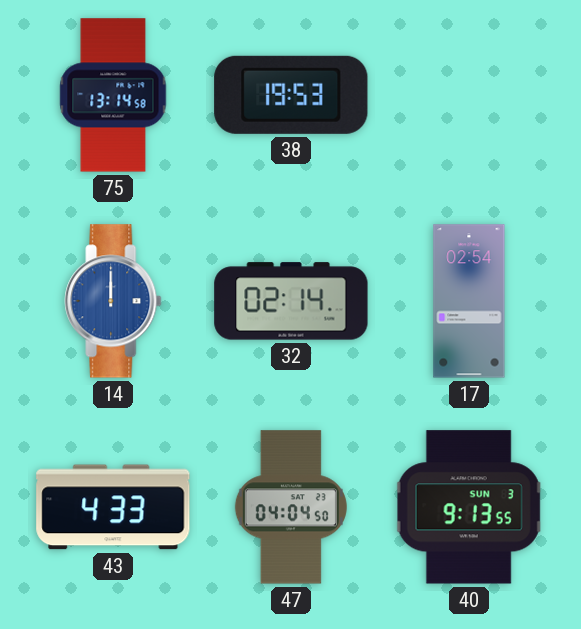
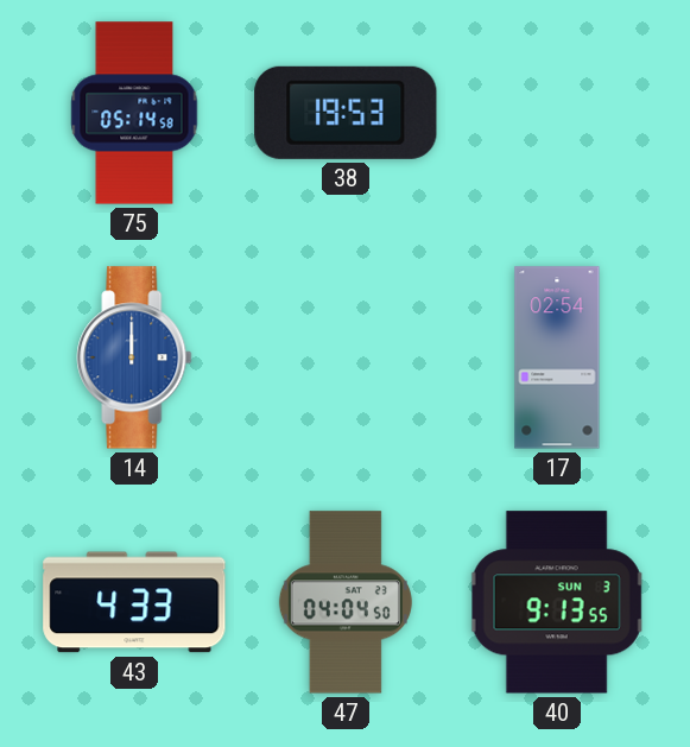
75: 13:14 -> 05:14 (134, 113)
32: 02:14 -> none (291, 301)
